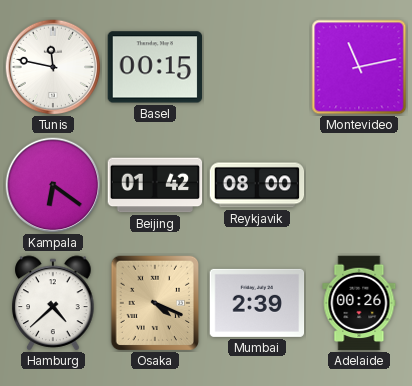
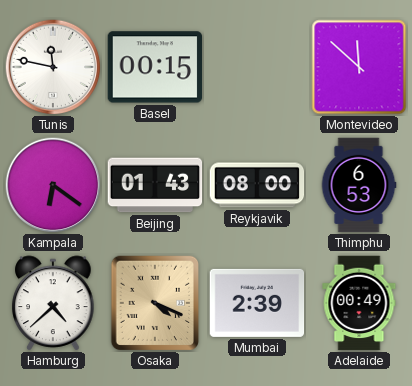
Montevideo: 11:13 -> 11:52 (359, 67)
Beijing: 01:42 -> 01:43 (155, 185)
Thimphu: none -> 6:53 (359, 185)
Adelaide: 00:26 -> 00:49 (359, 303)
